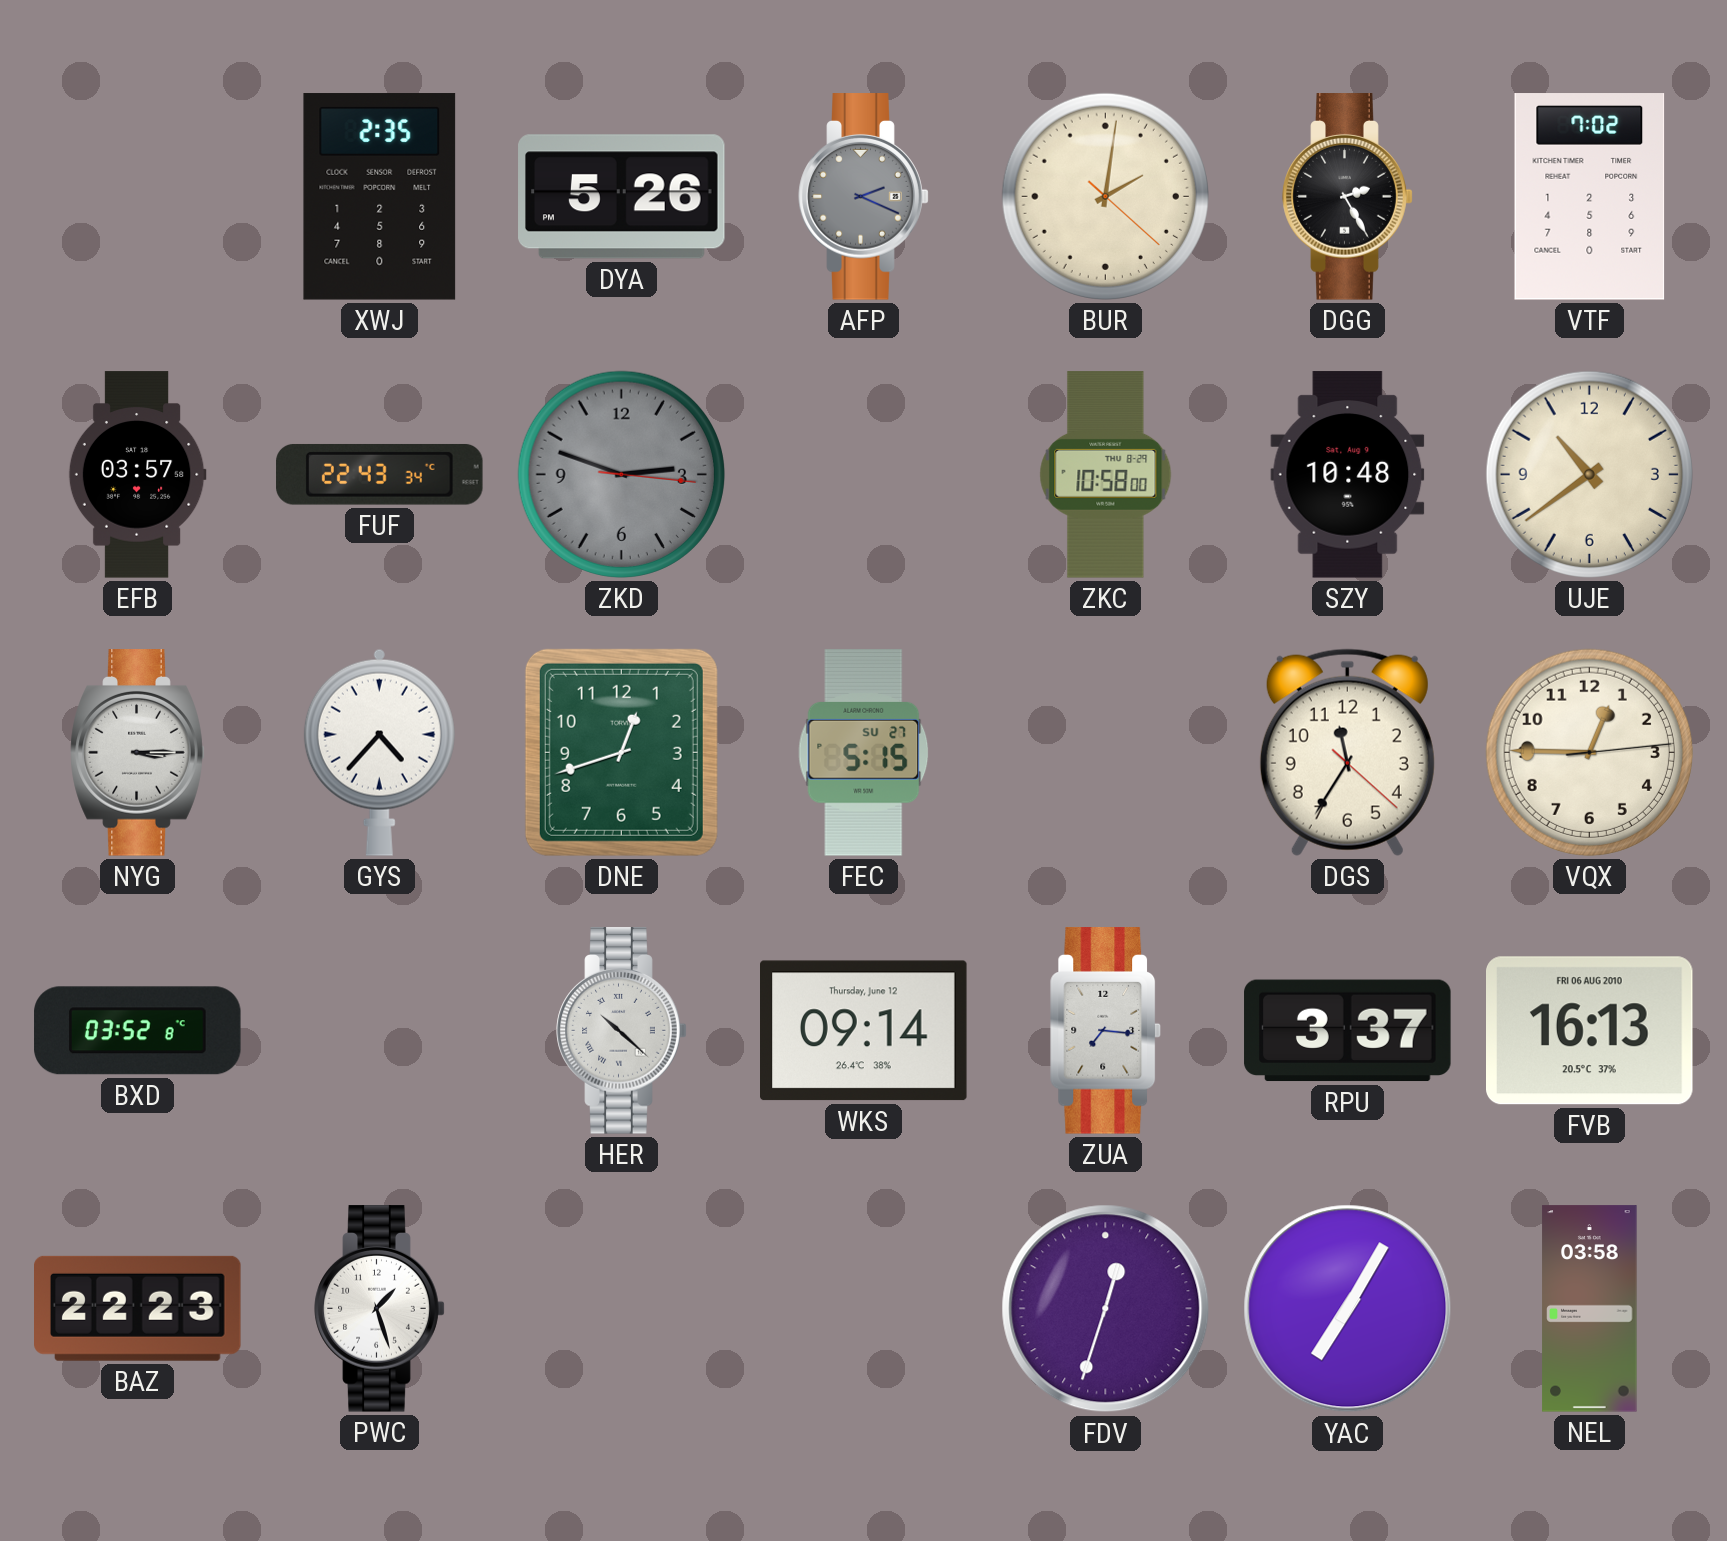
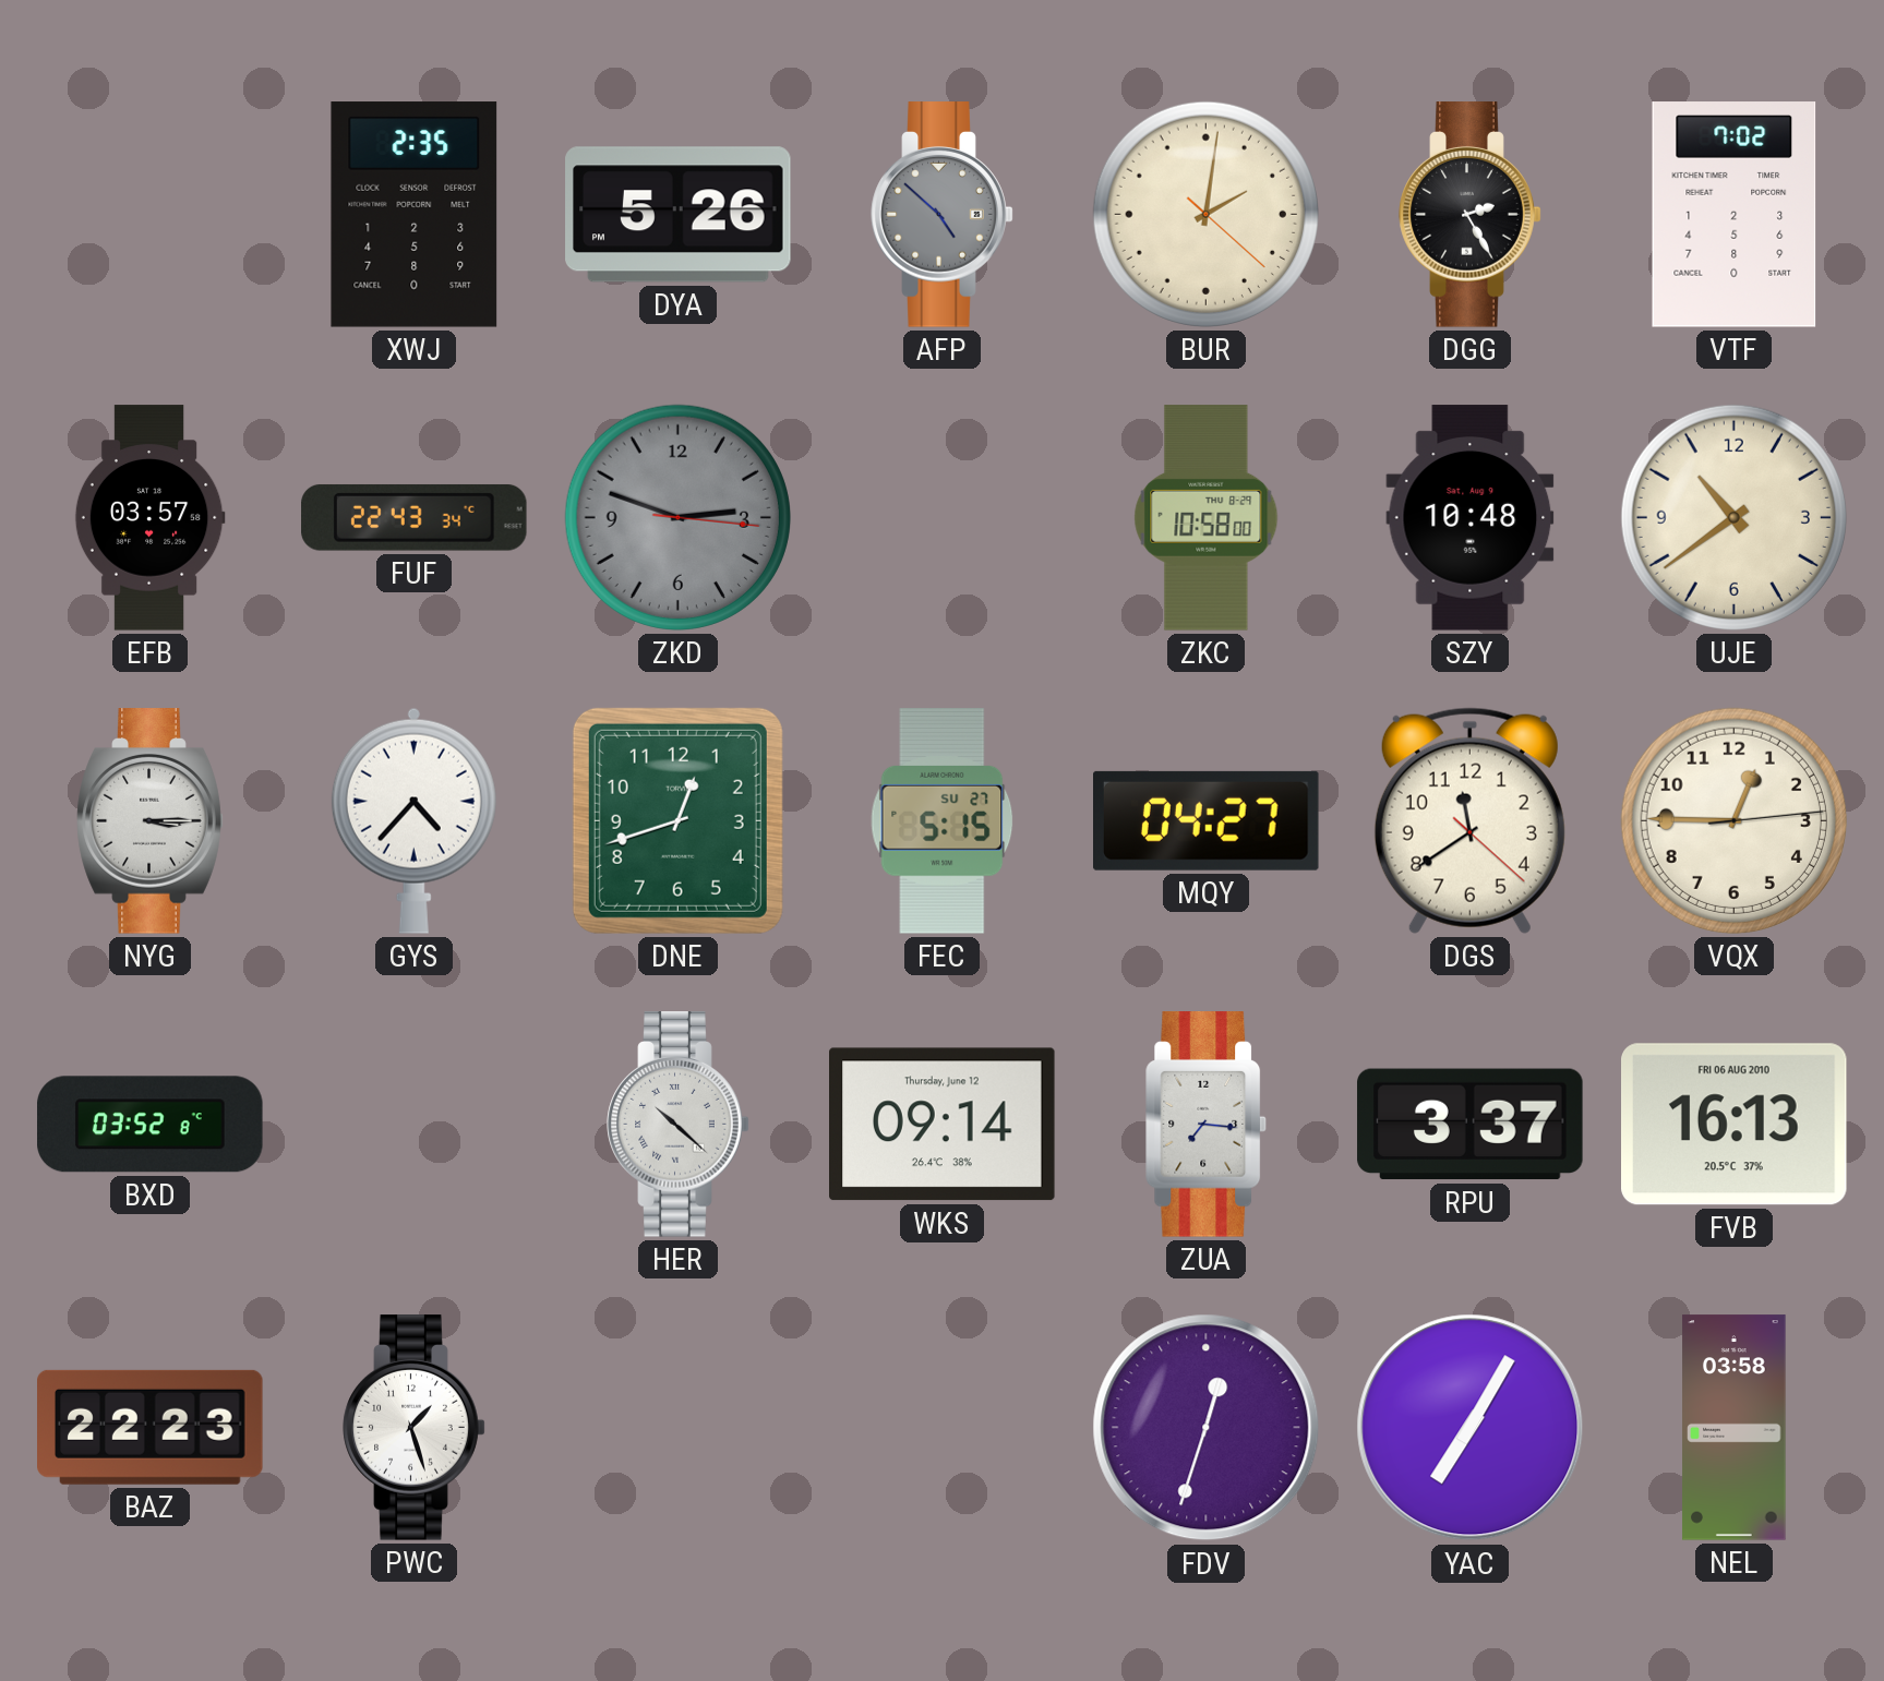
AFP: 2:19 -> 4:52 (943, 215)
MQY: none -> 04:27 (1207, 820)
DGS: 11:35 -> 11:39 (1469, 820)
